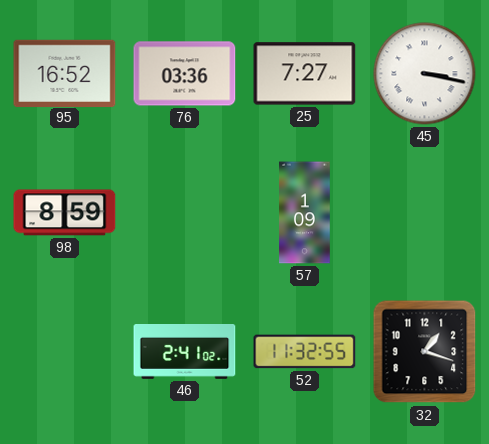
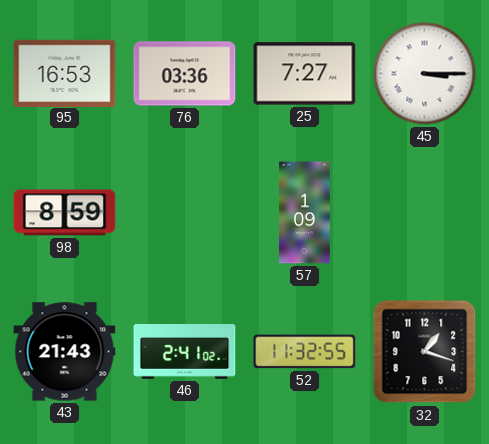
95: 16:52 -> 16:53 (65, 73)
45: 3:17 -> 3:15 (425, 74)
43: none -> 21:43 (65, 352)
